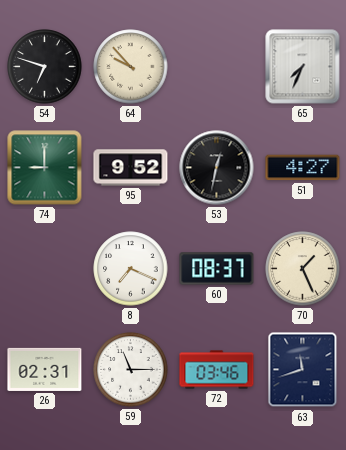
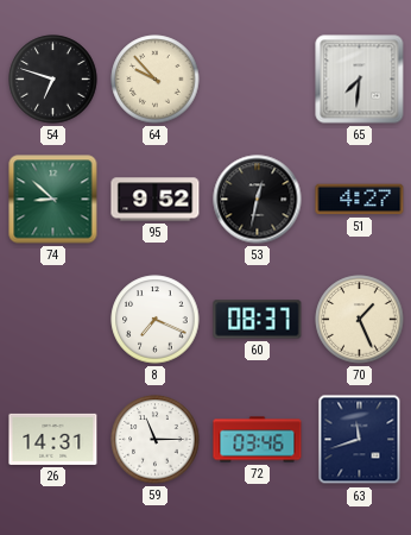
65: 7:34 -> 7:31 (360, 80)
74: 9:00 -> 8:52 (53, 200)
26: 02:31 -> 14:31 (53, 439)
